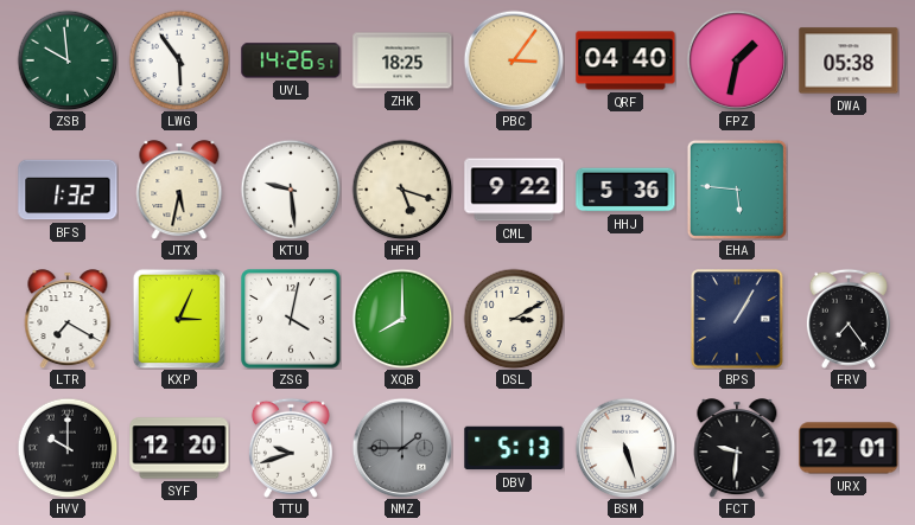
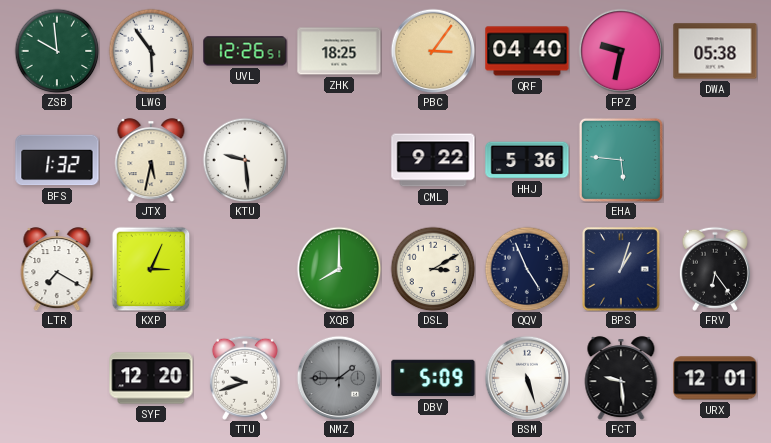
UVL: 14:26 -> 12:26 (245, 51)
FPZ: 1:32 -> 9:32 (621, 51)
HFH: 5:18 -> none (402, 190)
ZSG: 4:02 -> none (291, 319)
QQV: none -> 4:56 (527, 269)
BPS: 1:05 -> 1:03 (621, 269)
FRV: 7:24 -> 6:24 (715, 269)
HVV: 10:00 -> none (68, 448)
DBV: 5:13 -> 5:09 (433, 378)
FCT: 9:31 -> 9:29 (621, 378)
